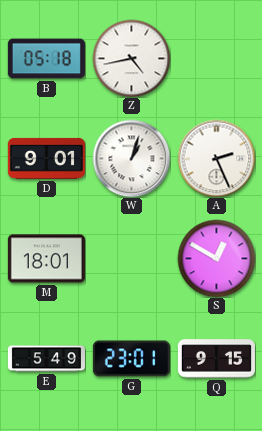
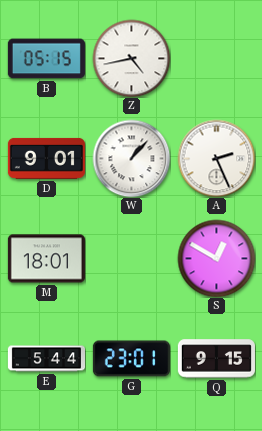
B: 05:18 -> 05:15 (46, 59)
W: 1:03 -> 1:07 (131, 158)
E: 5:49 -> 5:44 (46, 359)
